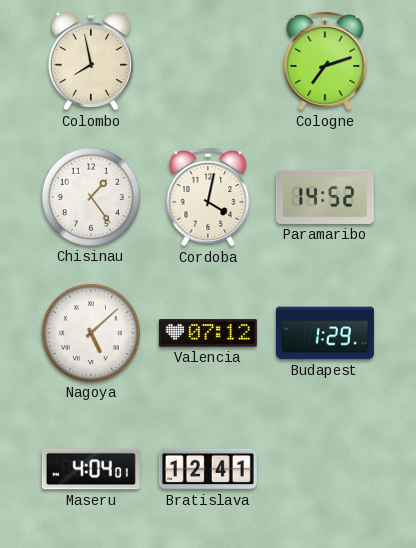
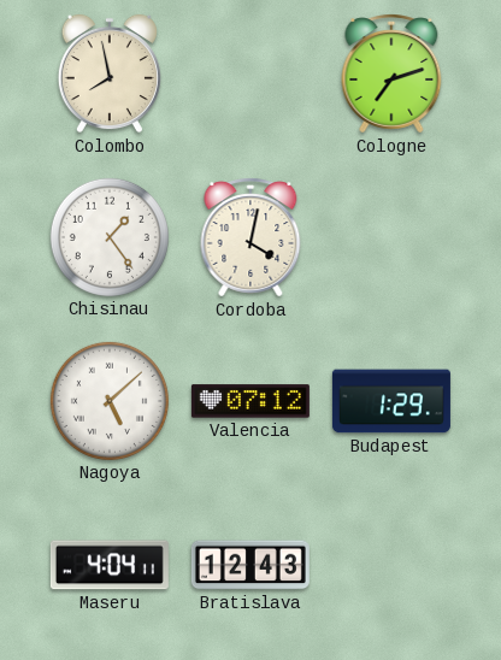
Paramaribo: 14:52 -> none (325, 197)
Maseru: 4:04:01 -> 4:04:11 (110, 565)
Bratislava: 12:41 -> 12:43 (250, 565)
